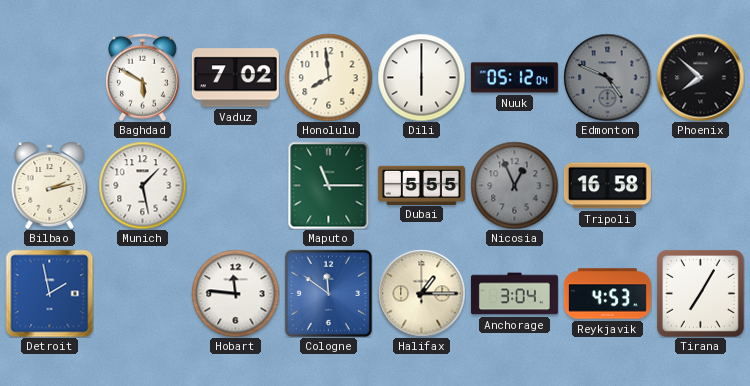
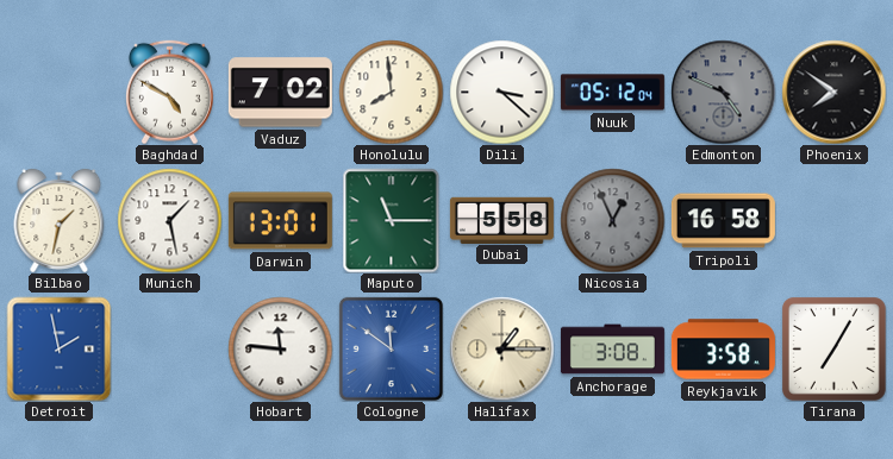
Baghdad: 5:50 -> 4:50 (169, 92)
Dili: 6:00 -> 3:22 (501, 92)
Phoenix: 7:52 -> 7:51 (833, 92)
Bilbao: 2:13 -> 1:32 (60, 220)
Darwin: none -> 13:01 (280, 221)
Dubai: 5:55 -> 5:58 (501, 220)
Anchorage: 3:04 -> 3:08 (612, 350)
Reykjavik: 4:53 -> 3:58 (723, 350)
